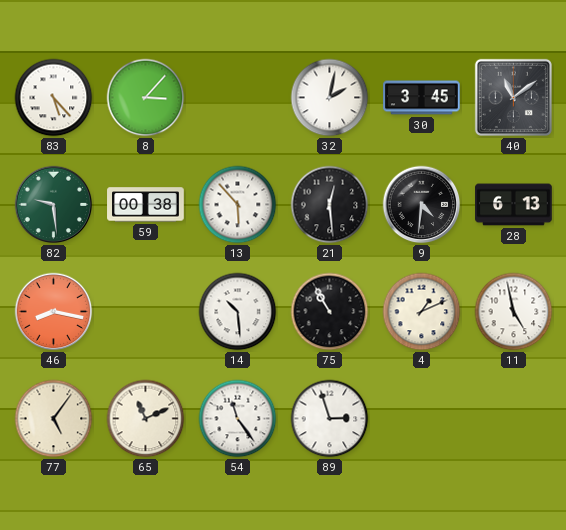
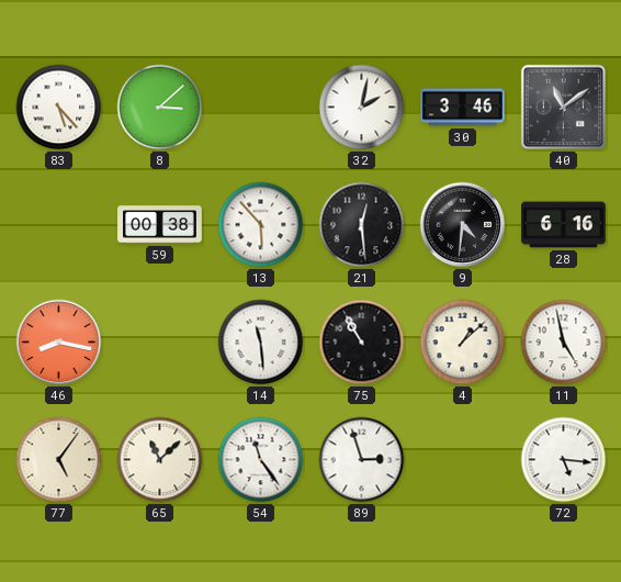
8: 3:07 -> 3:08 (160, 108)
30: 3:45 -> 3:46 (463, 108)
82: 9:29 -> none (54, 205)
28: 6:13 -> 6:16 (564, 225)
14: 10:29 -> 11:29 (261, 343)
4: 1:11 -> 1:08 (463, 343)
65: 11:11 -> 11:08 (160, 460)
72: none -> 5:16 (564, 460)
